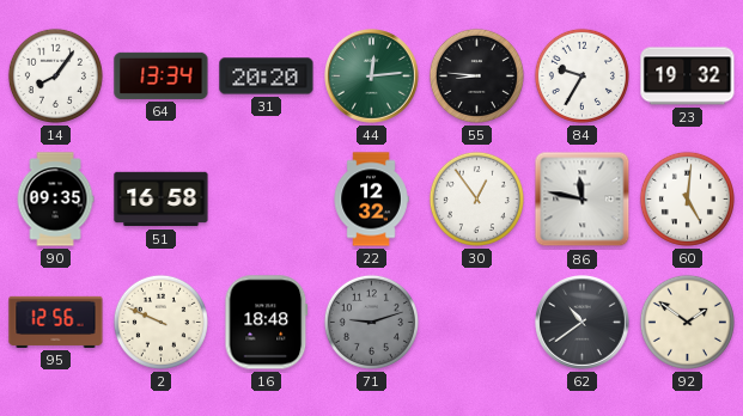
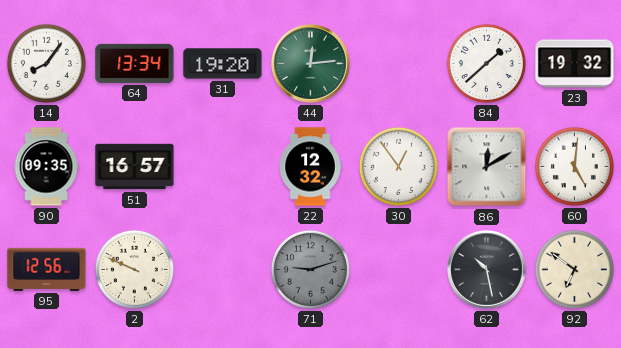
31: 20:20 -> 19:20 (223, 64)
55: 8:46 -> none (476, 75)
84: 9:35 -> 1:38 (486, 63)
51: 16:58 -> 16:57 (135, 167)
86: 11:47 -> 12:10 (487, 167)
16: 18:48 -> none (267, 323)
62: 10:39 -> 10:28 (487, 270)
92: 1:51 -> 6:51 (574, 269)
